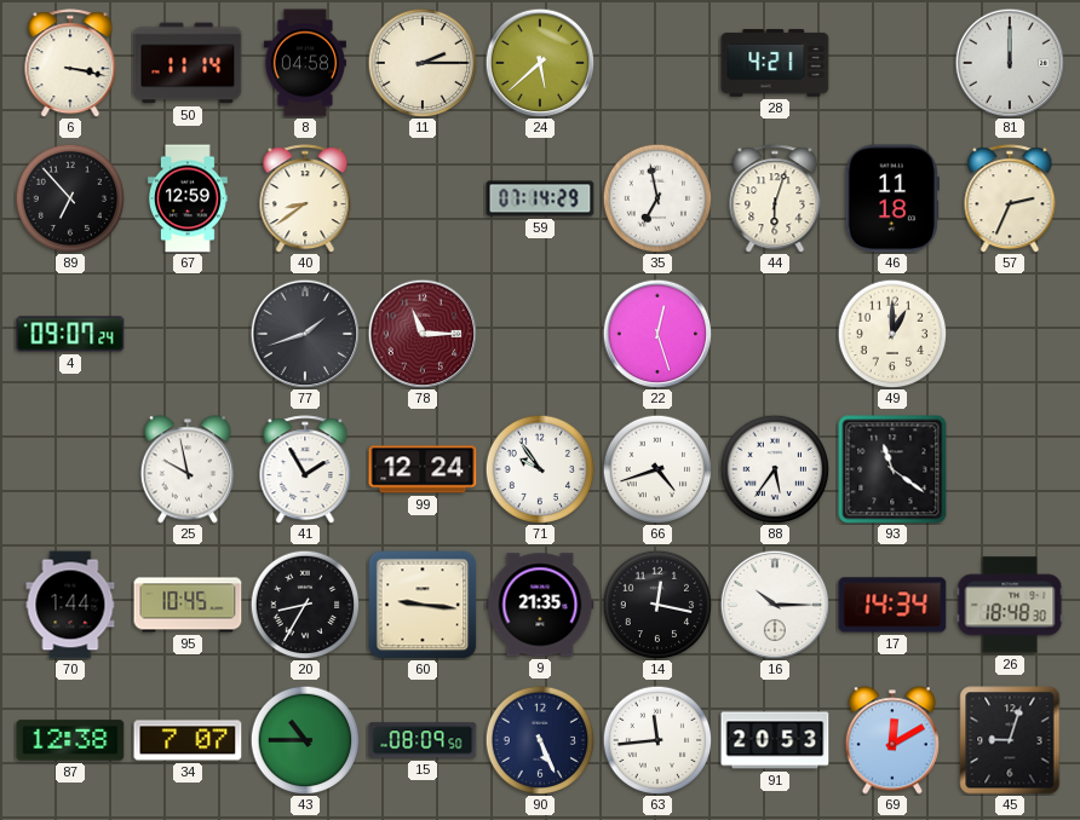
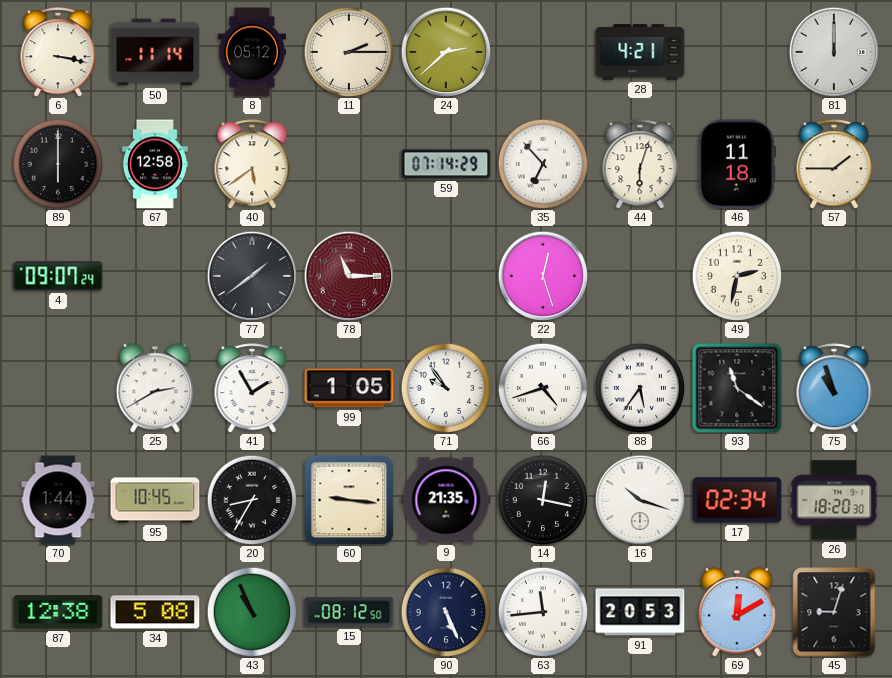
8: 04:58 -> 05:12 (251, 52)
24: 5:38 -> 2:38 (446, 52)
89: 6:53 -> 6:00 (58, 164)
67: 12:59 -> 12:58 (155, 164)
40: 8:39 -> 5:39 (252, 164)
35: 6:58 -> 6:53 (543, 164)
57: 2:34 -> 1:45 (834, 164)
77: 1:42 -> 1:39 (252, 276)
49: 1:00 -> 2:32 (737, 276)
25: 9:58 -> 2:40 (155, 388)
99: 12:24 -> 1:05 (349, 388)
75: none -> 10:57 (834, 388)
16: 10:15 -> 10:18 (640, 500)
17: 14:34 -> 02:34 (737, 500)
26: 18:48 -> 18:20 (834, 500)
34: 7:07 -> 5:08 (155, 612)
43: 10:45 -> 10:56 (252, 612)
15: 08:09 -> 08:12 (349, 612)
